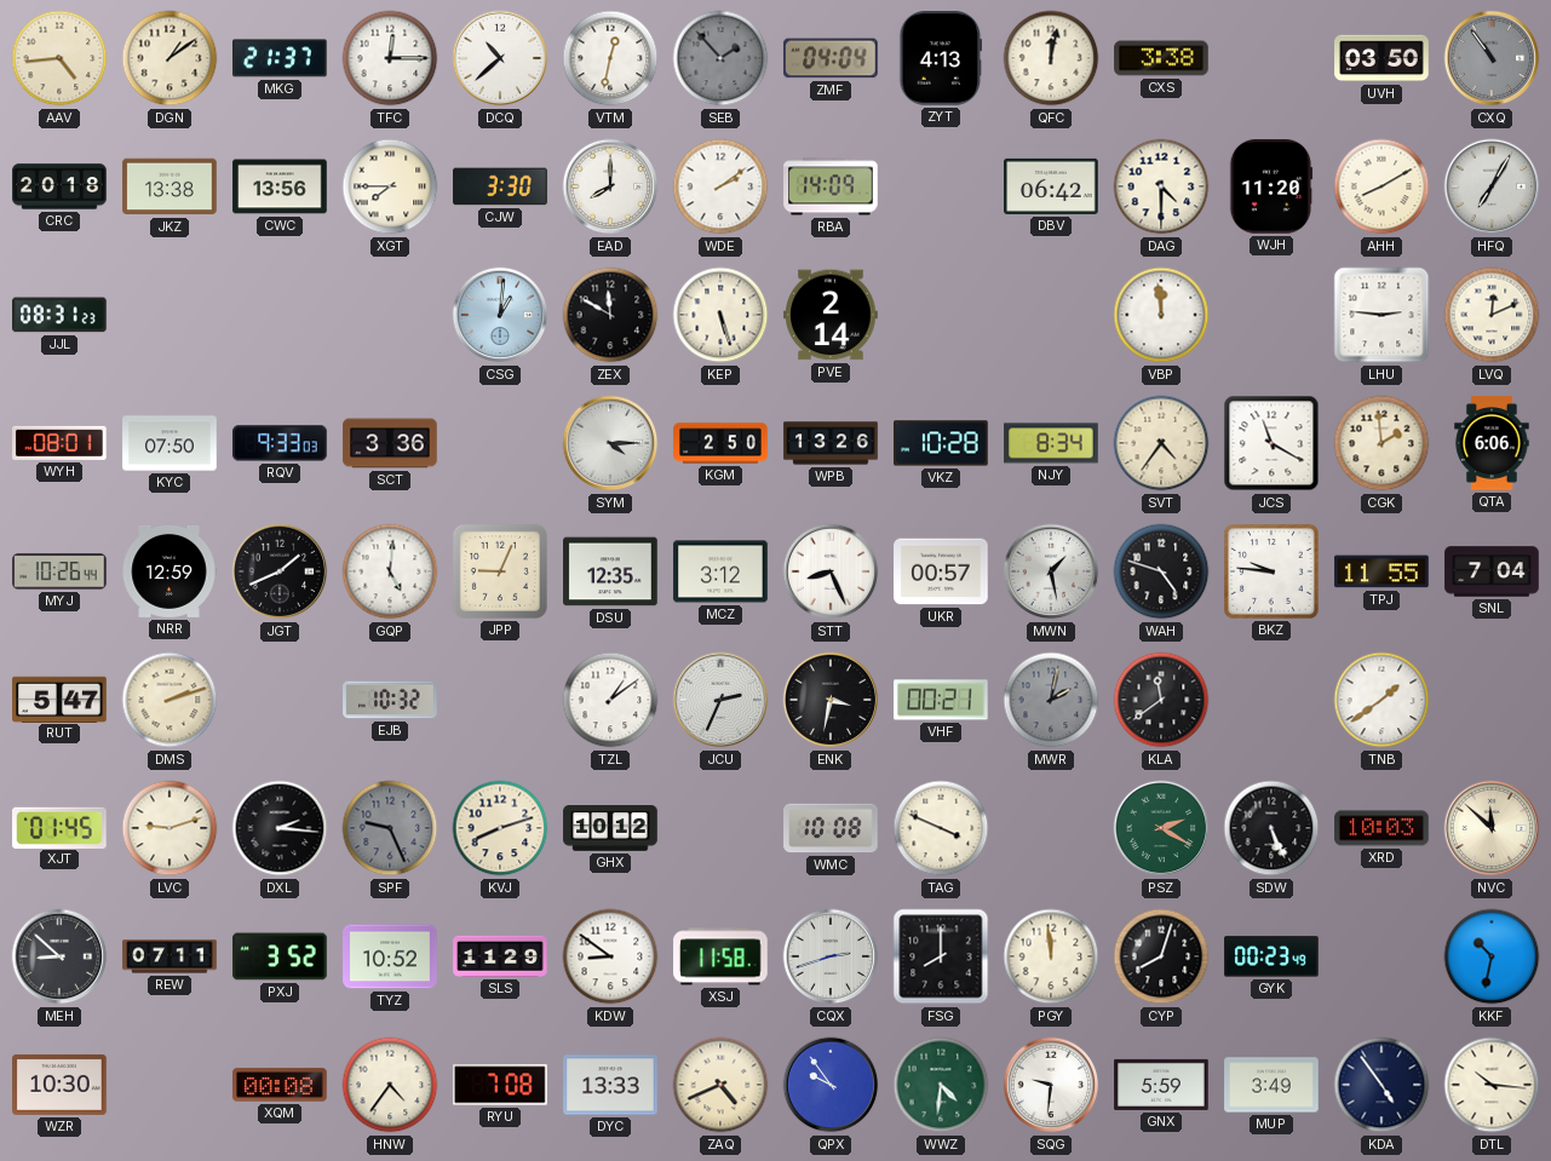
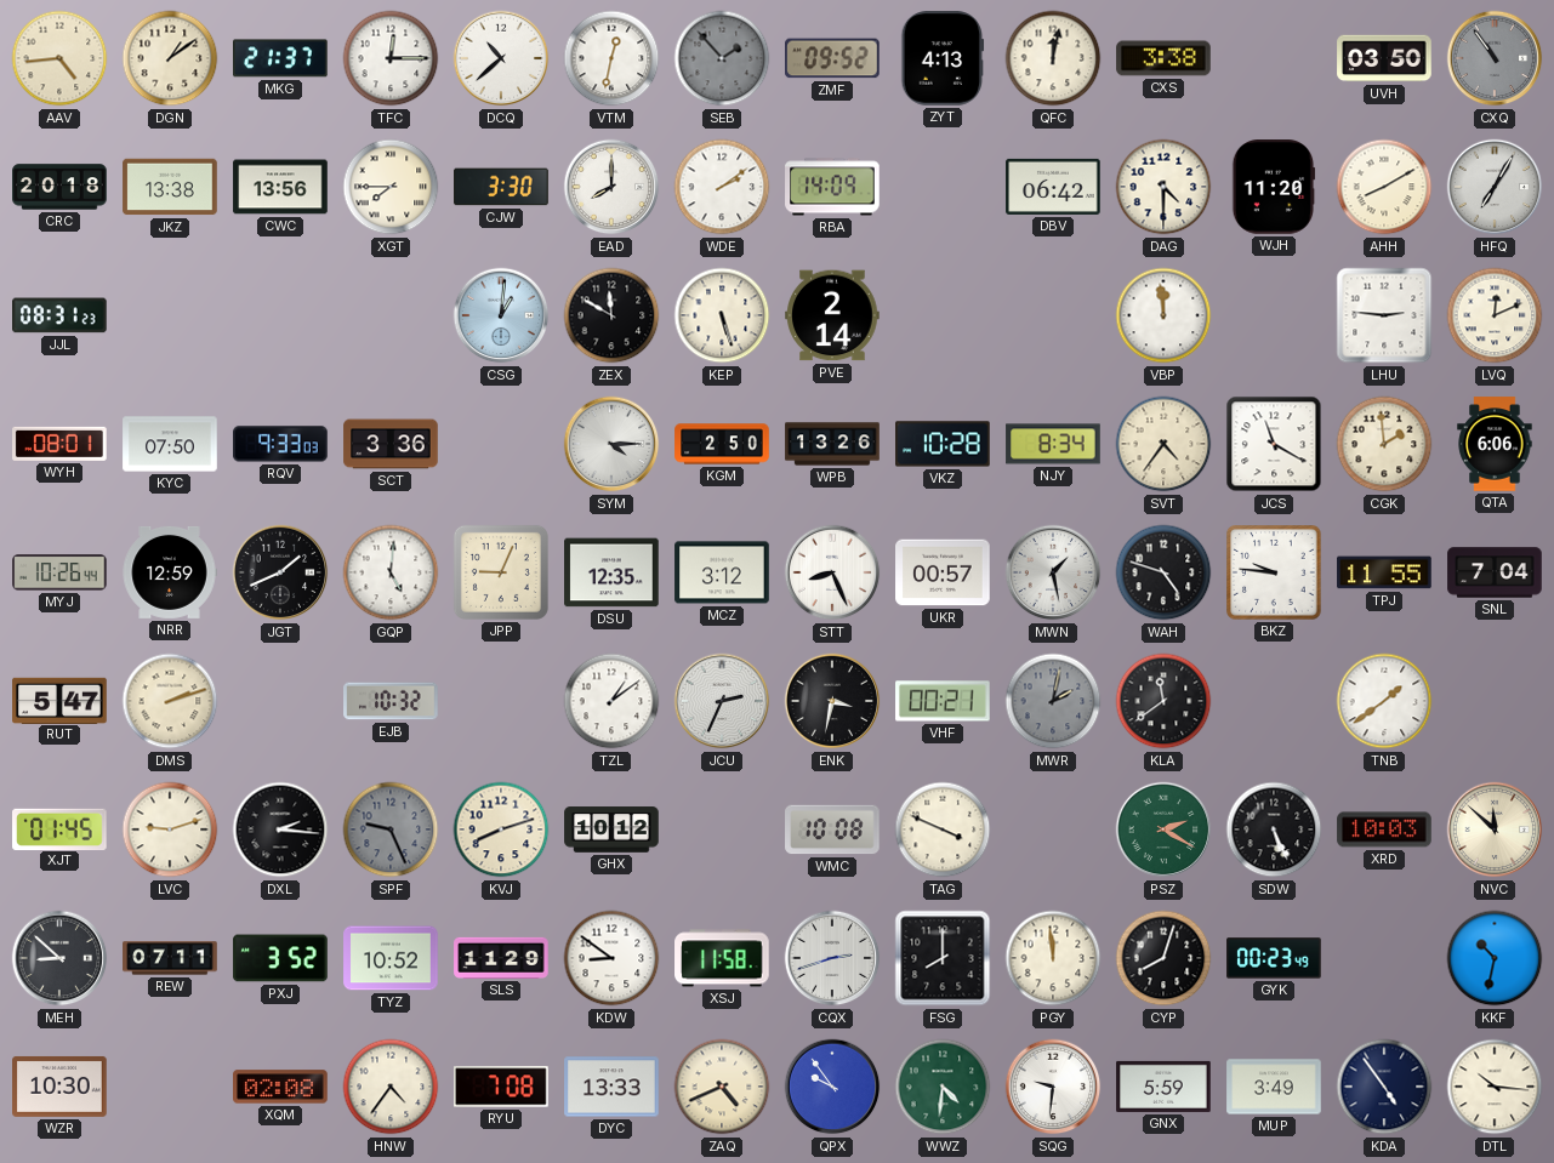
ZMF: 04:04 -> 09:52 (832, 58)
XQM: 00:08 -> 02:08 (280, 1087)
